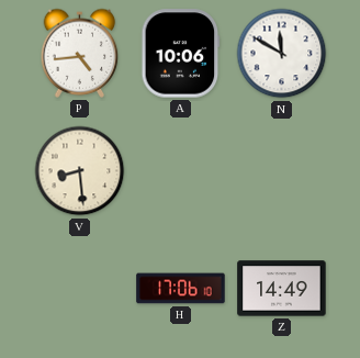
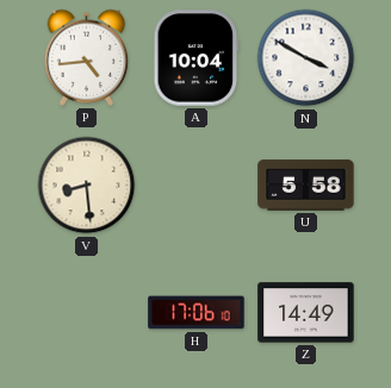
A: 10:06 -> 10:04 (197, 58)
N: 11:50 -> 3:50 (306, 58)
U: none -> 5:58 (306, 186)
